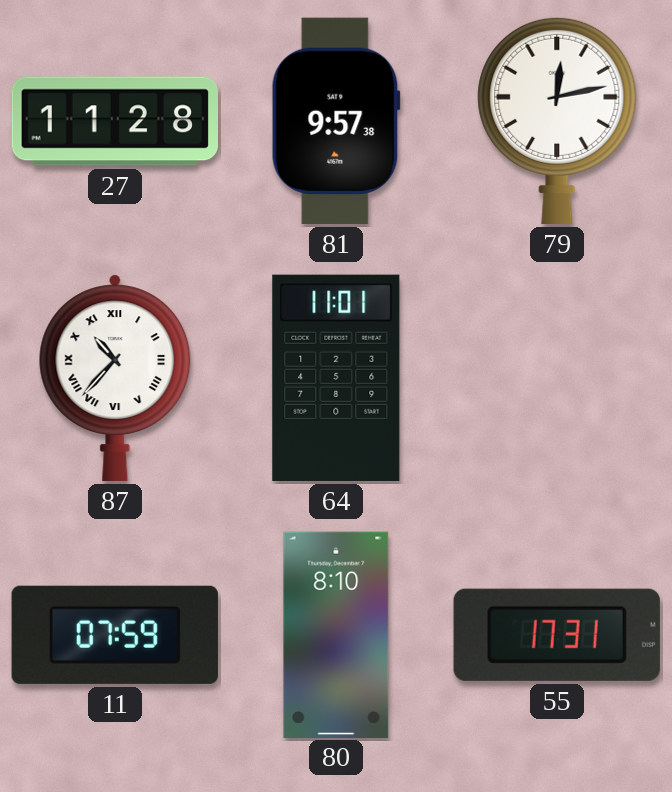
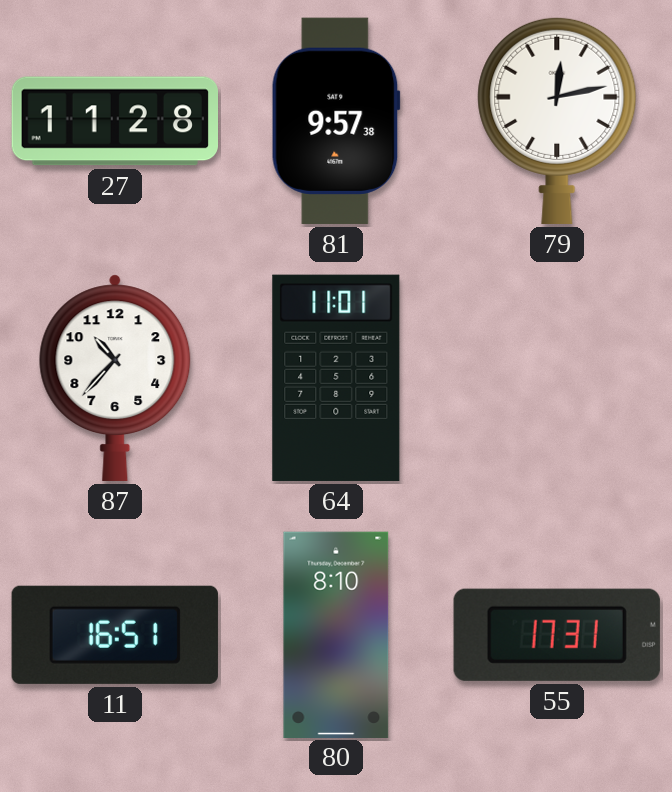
87 numerals: Roman -> Arabic (115, 378)
11: 07:59 -> 16:51 (115, 635)
